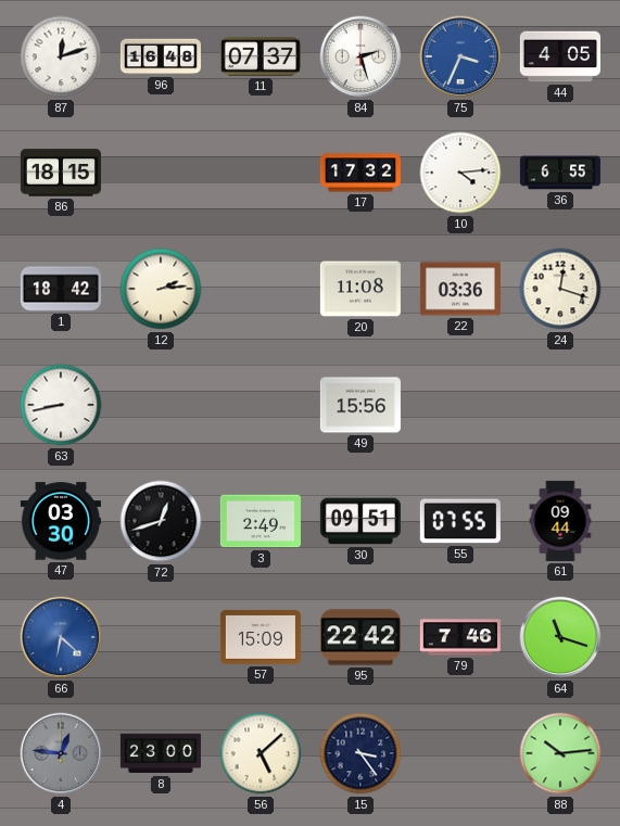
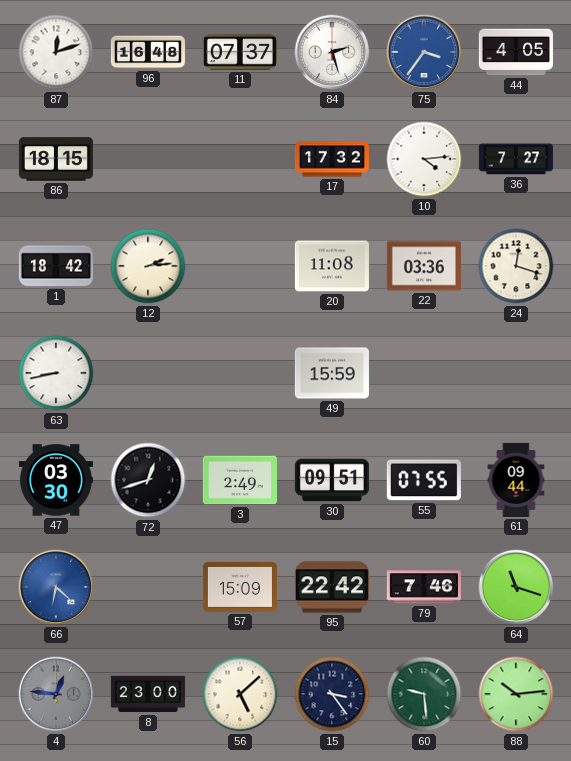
75: 3:34 -> 3:36 (424, 52)
36: 6:55 -> 7:27 (516, 159)
49: 15:56 -> 15:59 (332, 373)
60: none -> 9:29 (424, 694)
